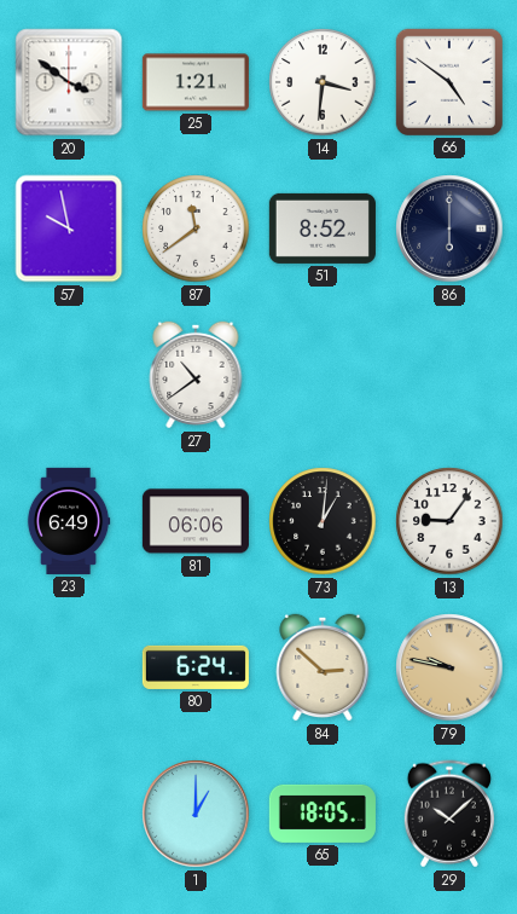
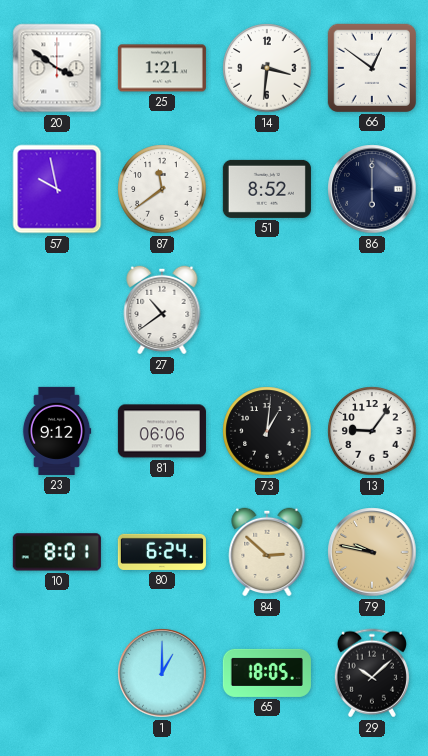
66: 4:51 -> 12:51 (372, 68)
23: 6:49 -> 9:12 (57, 431)
10: none -> 8:01 (57, 552)
